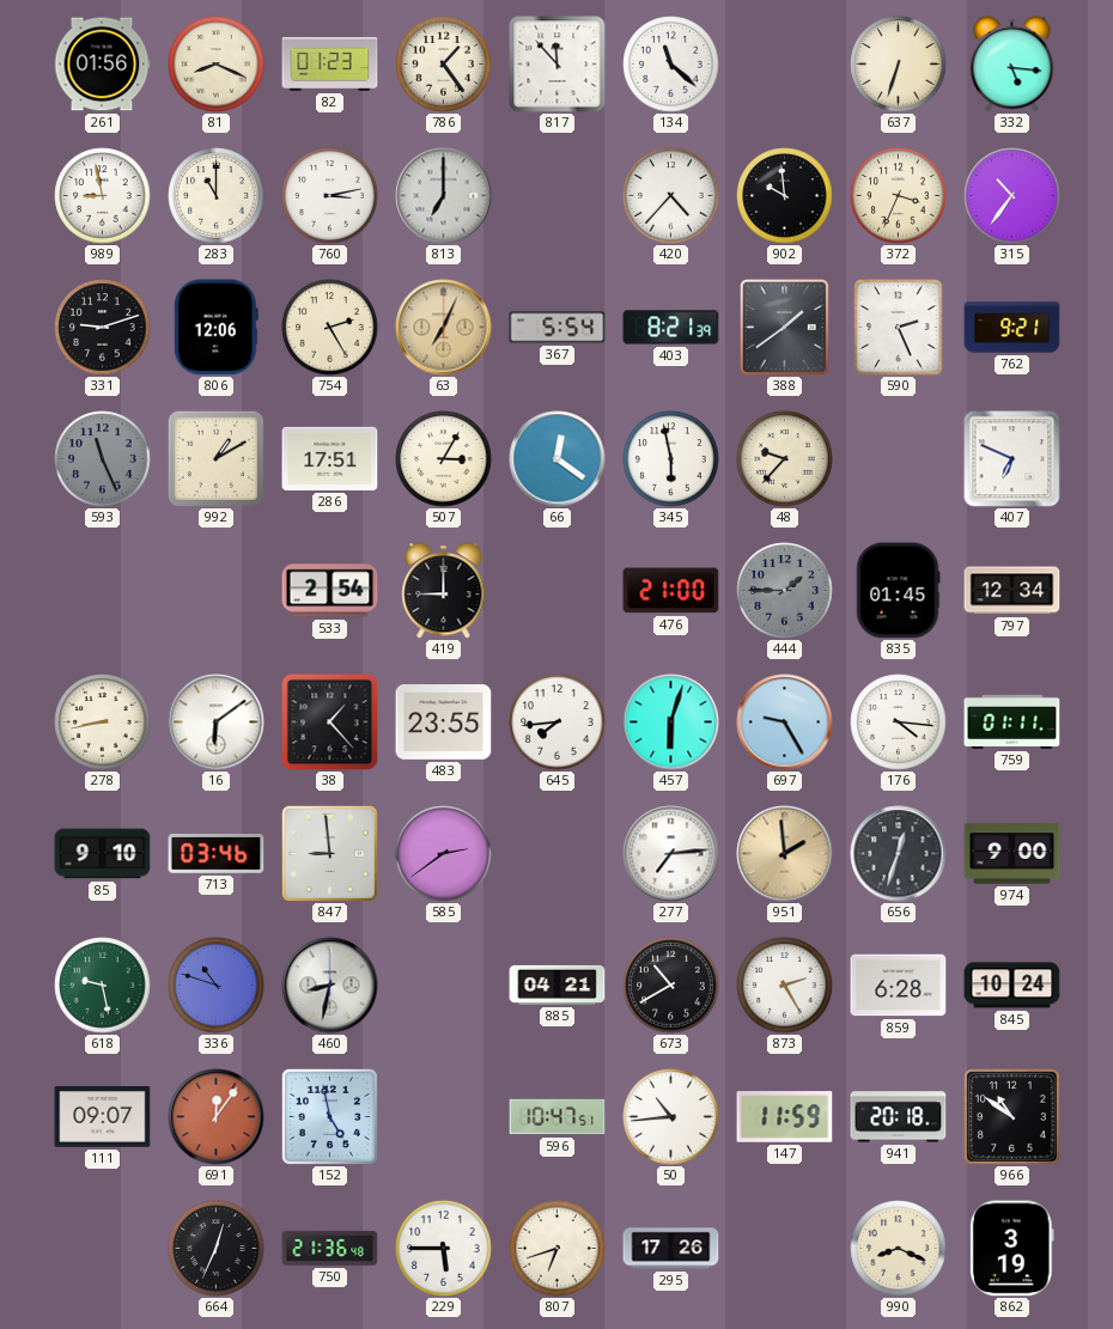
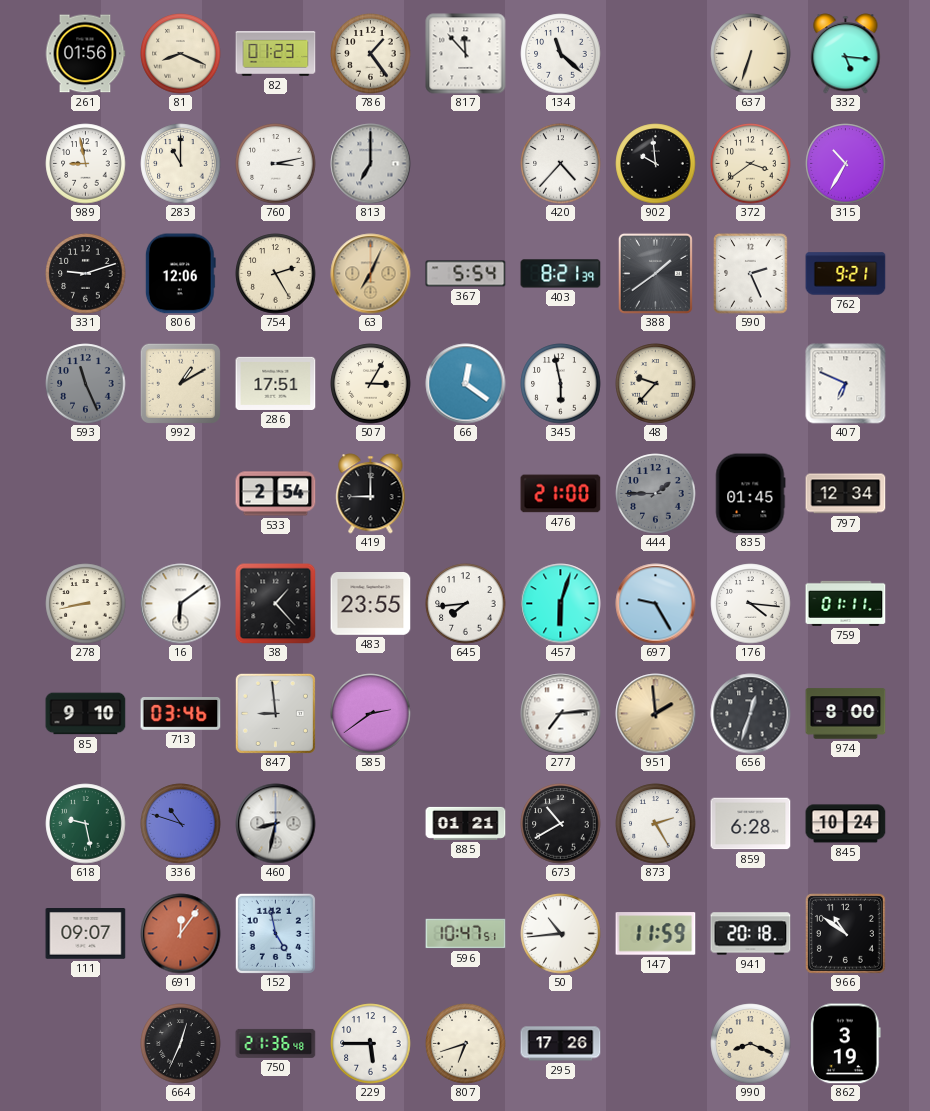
372: 3:34 -> 3:39 (751, 164)
315: 10:36 -> 10:35 (846, 164)
974: 9:00 -> 8:00 (846, 714)
885: 04:21 -> 01:21 (466, 823)
